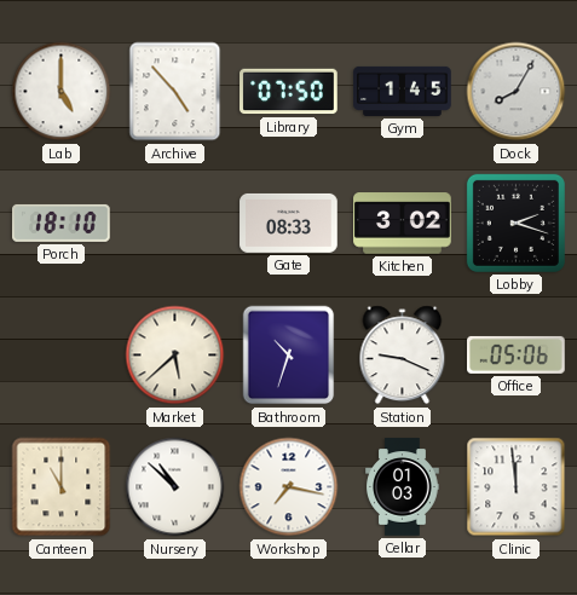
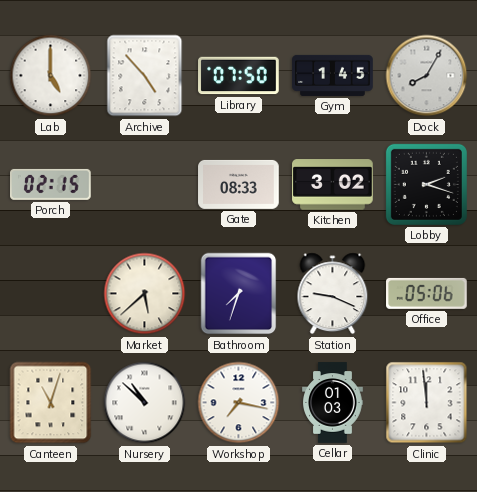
Porch: 18:10 -> 02:15 (51, 184)
Bathroom: 10:33 -> 7:33 (239, 294)
Canteen: 11:00 -> 11:03 (51, 403)
